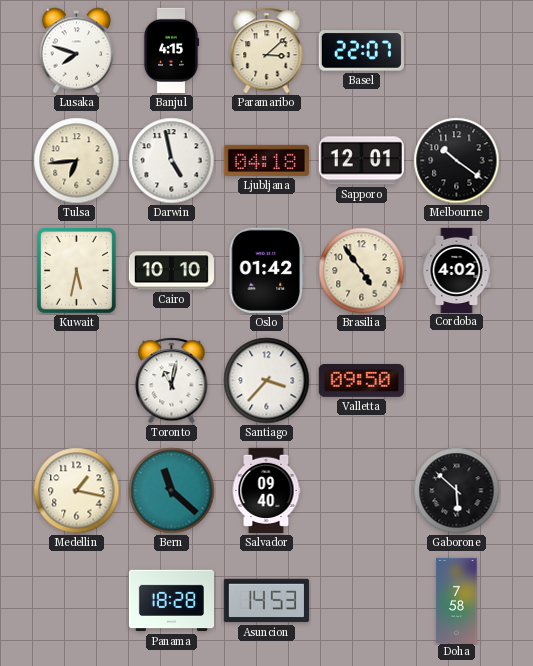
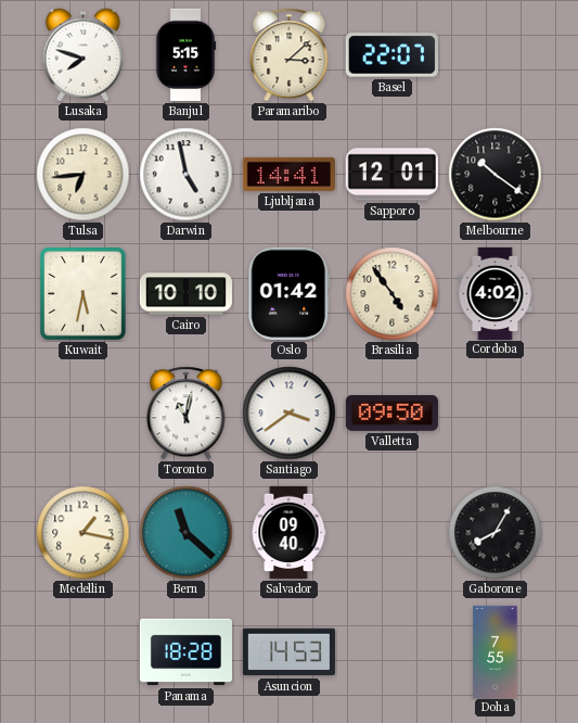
Banjul: 4:15 -> 5:15 (185, 54)
Ljubljana: 04:18 -> 14:41 (288, 174)
Santiago: 3:37 -> 3:39 (290, 414)
Gaborone: 5:52 -> 8:05 (496, 533)
Doha: 7:58 -> 7:55 (496, 651)
